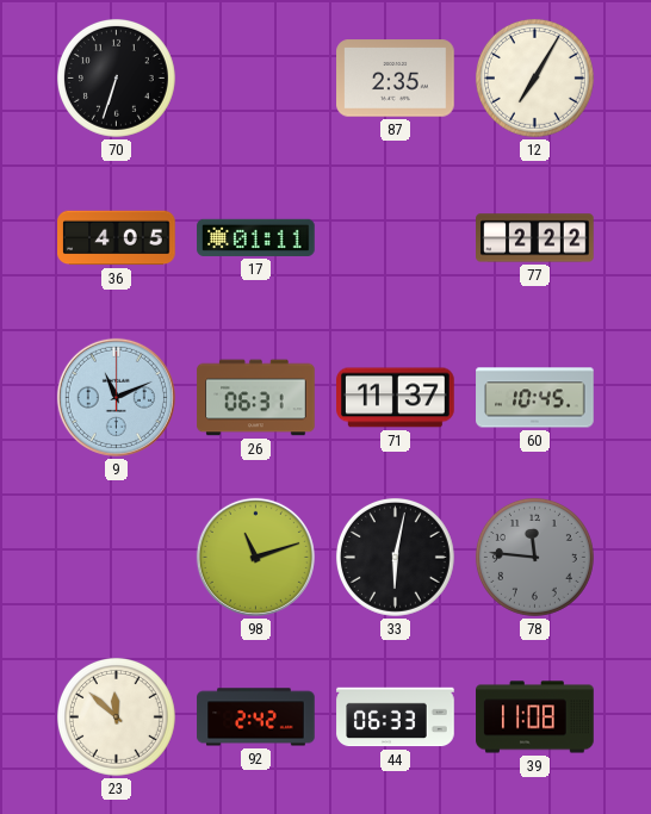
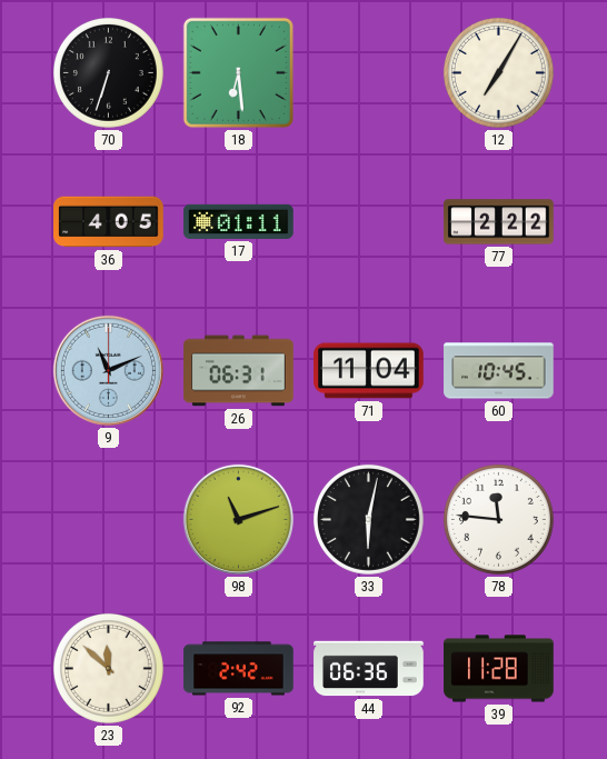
18: none -> 6:29 (238, 72)
87: 2:35 -> none (396, 79)
71: 11:37 -> 11:04 (369, 371)
78 dial: grey -> white (498, 519)
44: 06:33 -> 06:36 (369, 669)
39: 11:08 -> 11:28 (499, 669)
